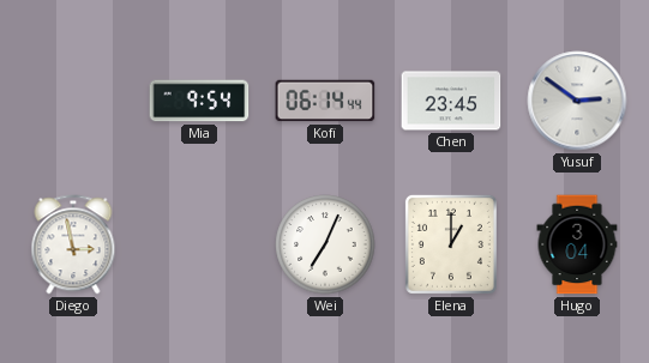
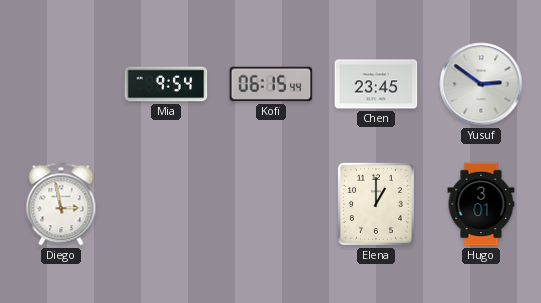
Kofi: 06:14 -> 06:15 (271, 84)
Wei: 7:04 -> none (325, 244)
Hugo: 3:04 -> 3:01 (481, 204)
